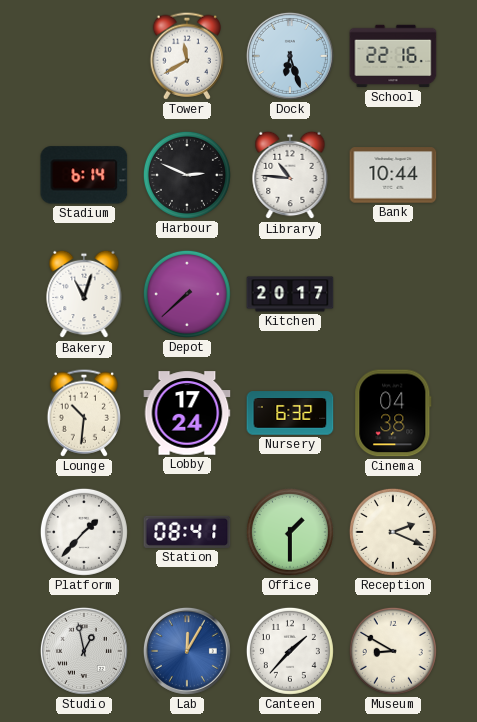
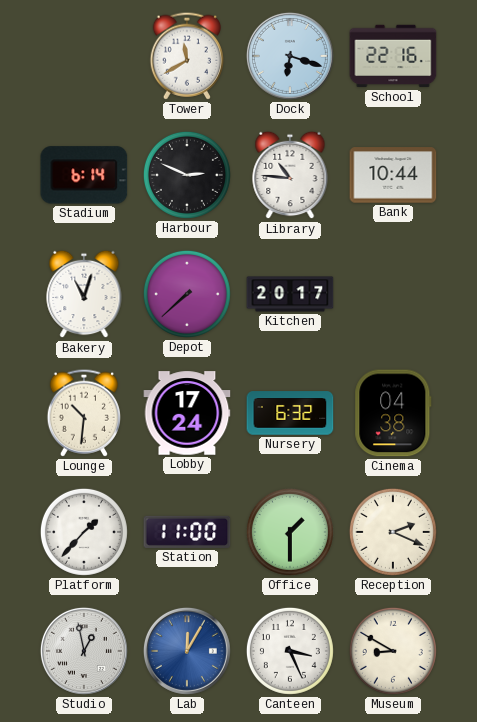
Dock: 6:27 -> 6:18 (290, 56)
Station: 08:41 -> 11:00 (187, 532)
Canteen: 1:37 -> 3:26 (290, 651)
